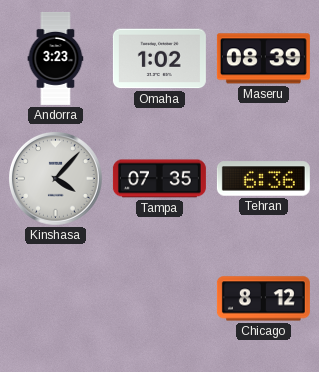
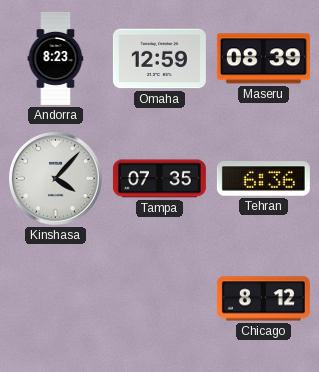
Andorra: 3:23 -> 8:23 (56, 58)
Omaha: 1:02 -> 12:59 (159, 59)
